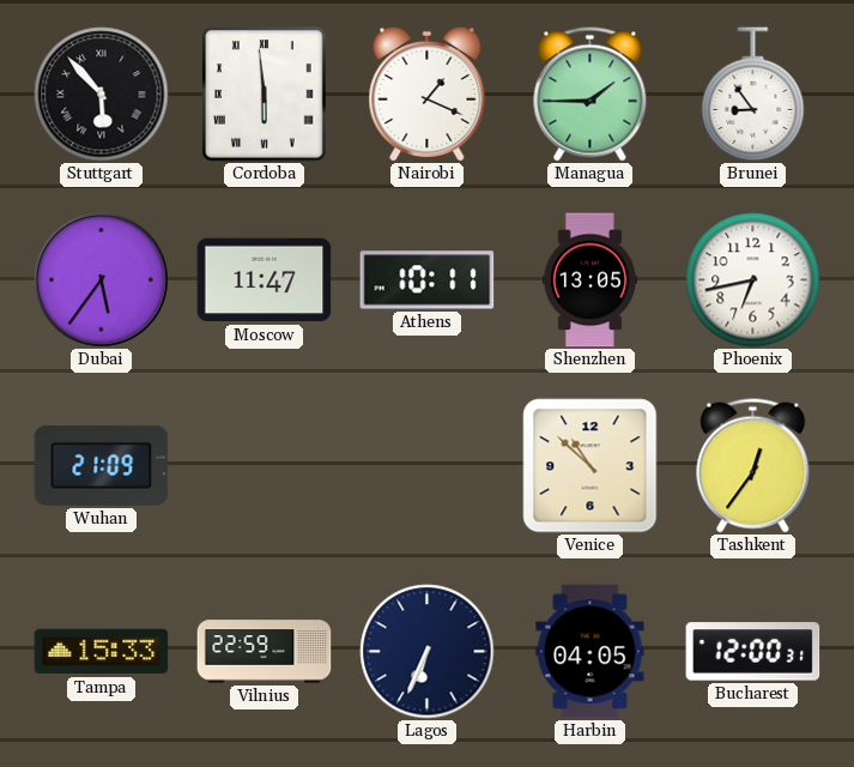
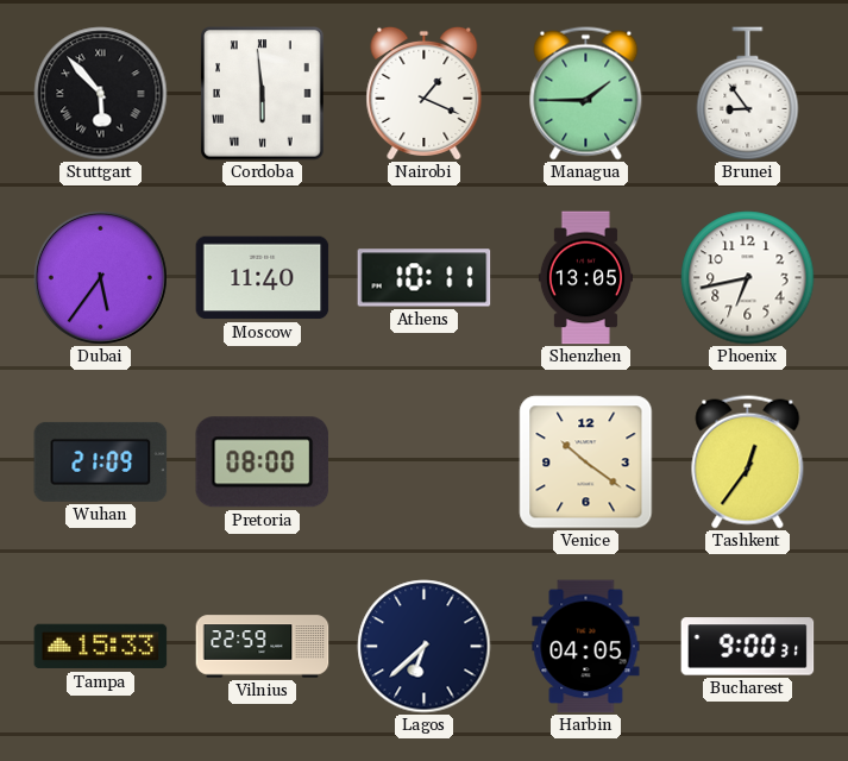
Moscow: 11:47 -> 11:40 (263, 278)
Pretoria: none -> 08:00 (263, 463)
Venice: 10:52 -> 10:21 (586, 463)
Lagos: 6:34 -> 6:38 (425, 647)
Bucharest: 12:00 -> 9:00 (748, 647)
